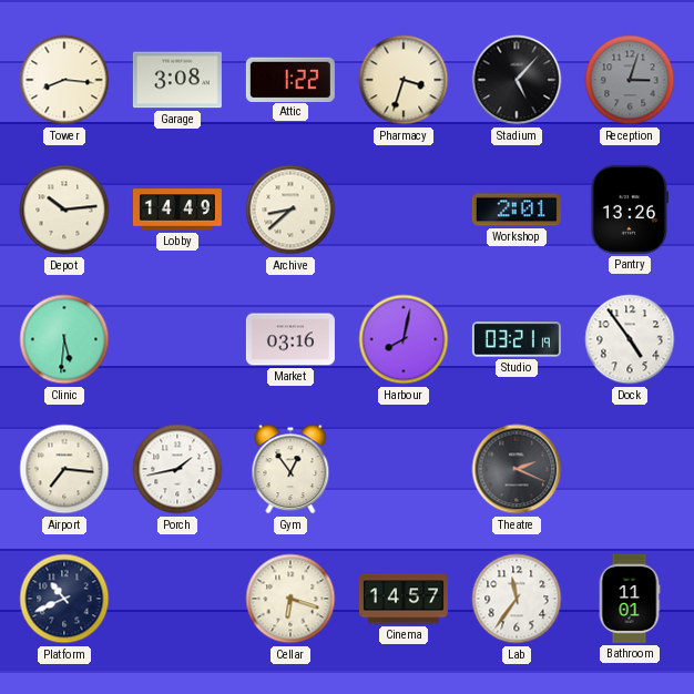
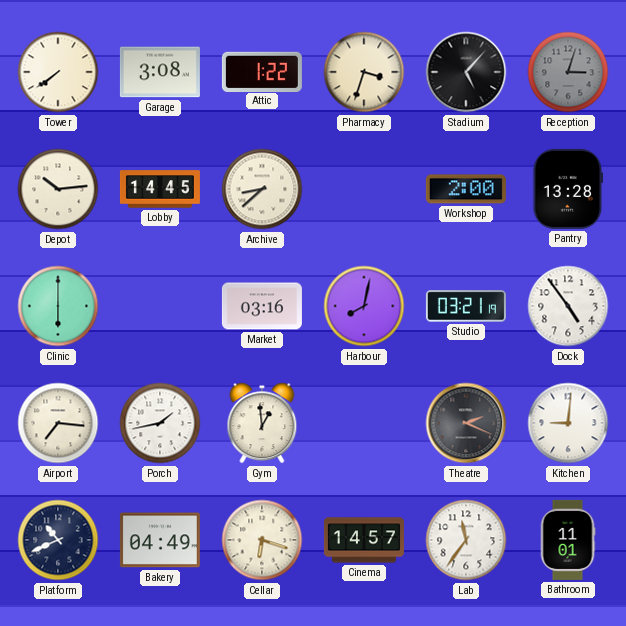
Tower: 8:16 -> 7:39 (58, 72)
Lobby: 14:49 -> 14:45 (160, 189)
Workshop: 2:01 -> 2:00 (466, 189)
Pantry: 13:26 -> 13:28 (568, 189)
Clinic: 5:31 -> 6:00 (58, 306)
Gym: 12:54 -> 12:59 (262, 423)
Kitchen: none -> 9:01 (568, 423)
Bakery: none -> 04:49 (160, 540)
